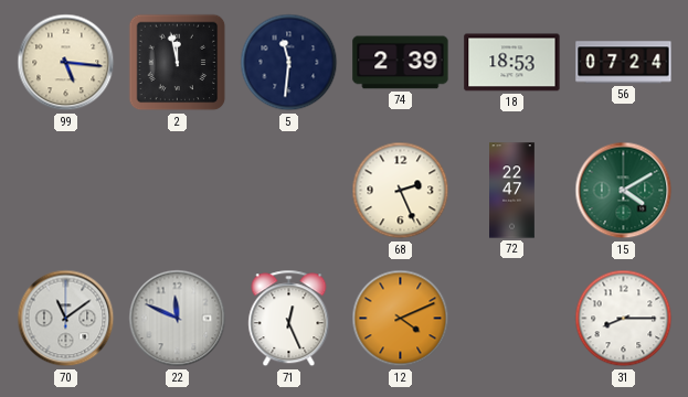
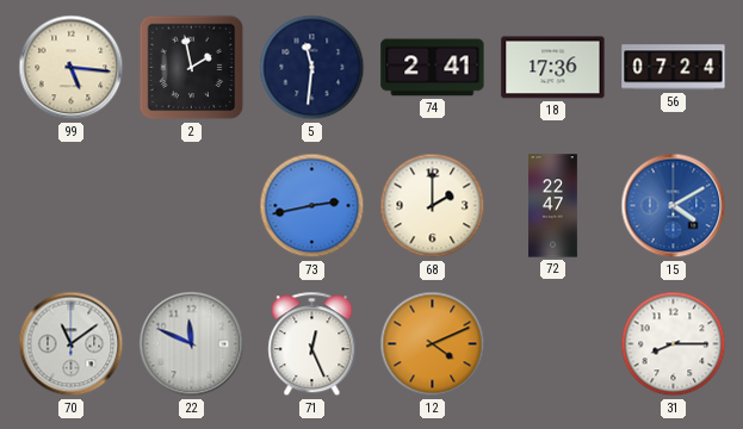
2: 11:58 -> 1:58 (192, 68)
74: 2:39 -> 2:41 (433, 68)
18: 18:53 -> 17:36 (553, 68)
73: none -> 2:43 (312, 206)
68: 2:26 -> 2:00 (433, 206)
15 dial: green -> blue (674, 206)
